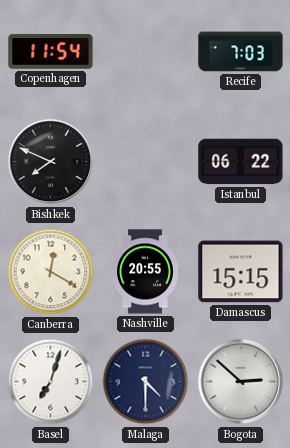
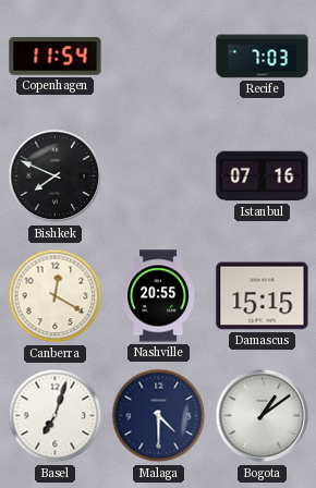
Istanbul: 06:22 -> 07:16 (263, 176)
Bogota: 2:52 -> 1:09 (263, 416)
